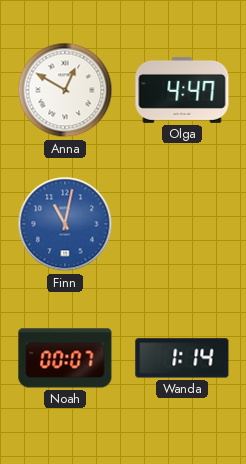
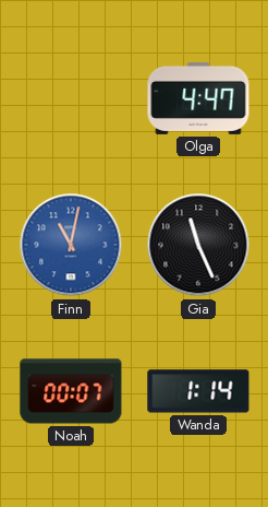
Anna: 12:50 -> none (65, 90)
Gia: none -> 11:26 (198, 245)
